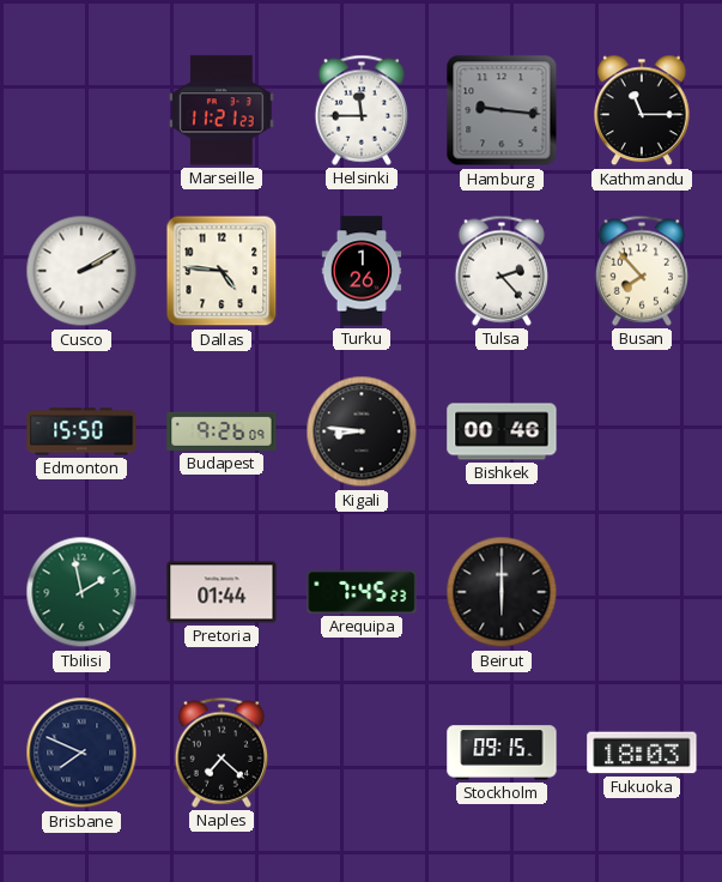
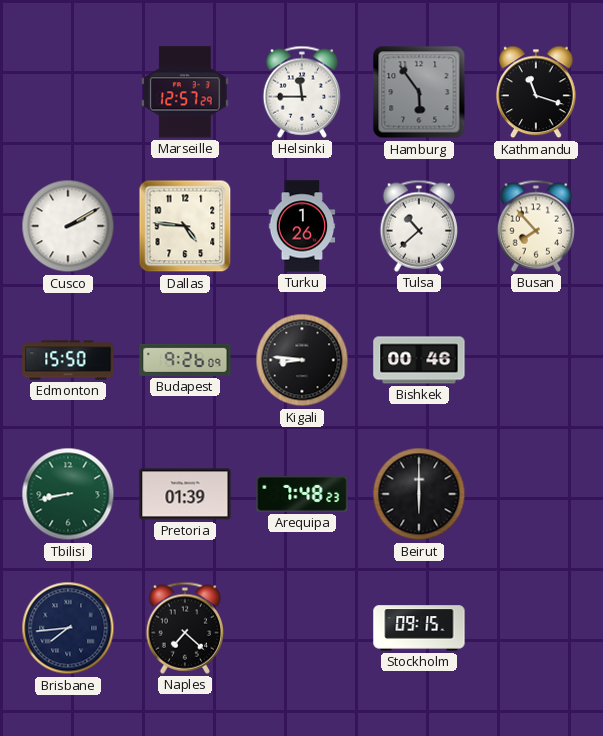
Marseille: 11:21 -> 12:57 (185, 92)
Hamburg: 9:16 -> 5:54 (419, 92)
Kathmandu: 11:15 -> 11:18 (537, 92)
Tulsa: 2:23 -> 10:38 (419, 226)
Tbilisi: 1:58 -> 8:43 (68, 494)
Pretoria: 01:44 -> 01:39 (185, 494)
Arequipa: 7:45 -> 7:48 (302, 494)
Brisbane: 7:49 -> 7:44 (68, 628)
Fukuoka: 18:03 -> none (642, 753)
